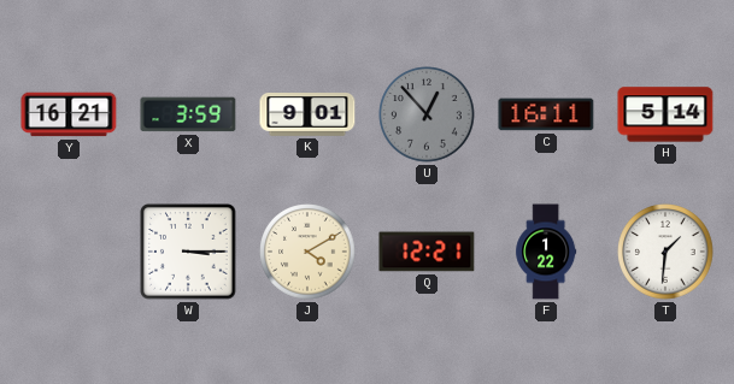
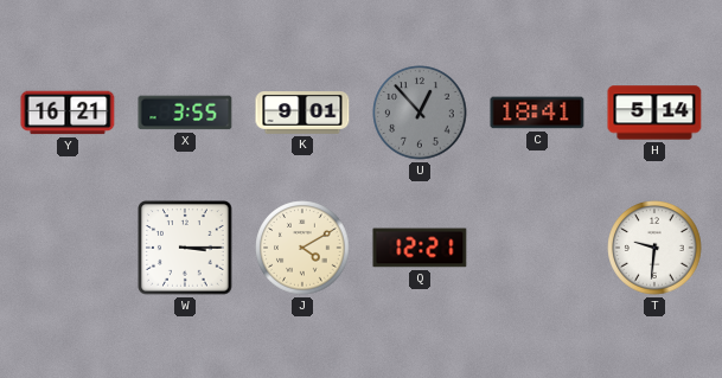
X: 3:59 -> 3:55 (185, 113)
C: 16:11 -> 18:41 (537, 113)
F: 1:22 -> none (546, 252)
T: 1:31 -> 9:31 (654, 248)
